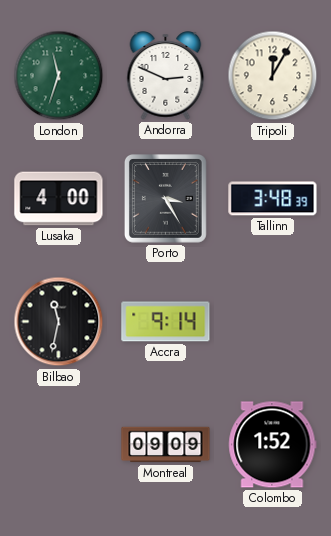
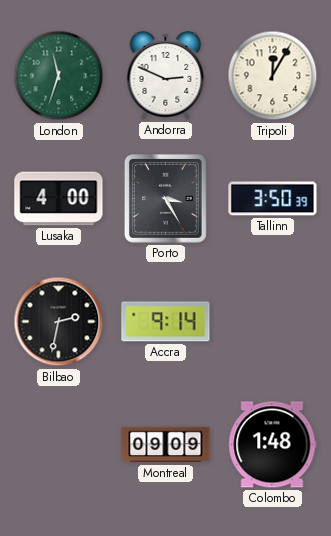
Tallinn: 3:48 -> 3:50 (273, 199)
Bilbao: 11:32 -> 2:32 (59, 322)
Colombo: 1:52 -> 1:48 (273, 445)
